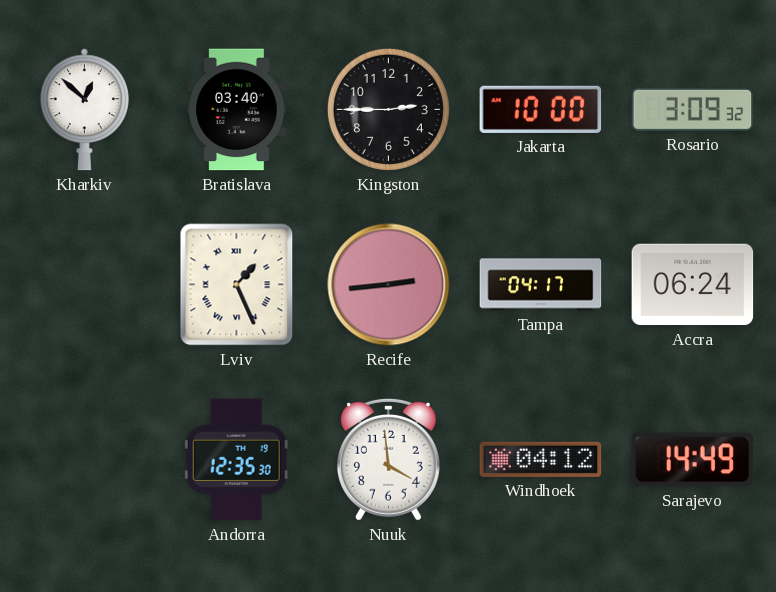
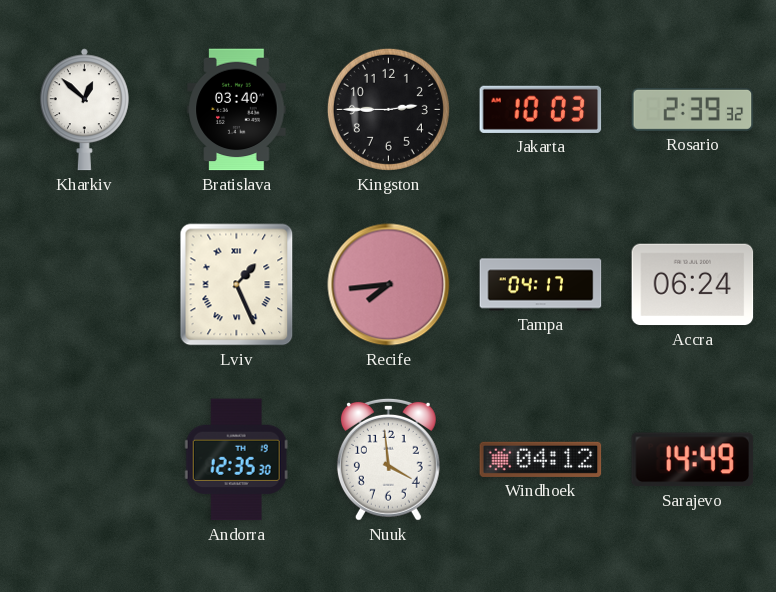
Jakarta: 10:00 -> 10:03 (541, 109)
Rosario: 3:09 -> 2:39 (693, 109)
Recife: 2:44 -> 7:44 (389, 285)
